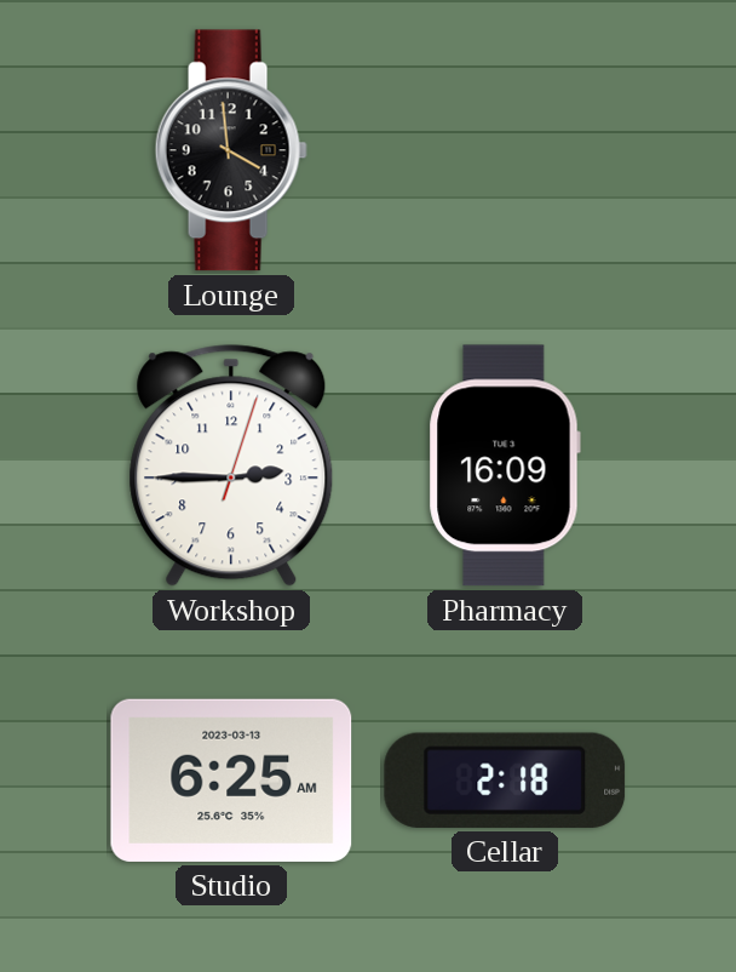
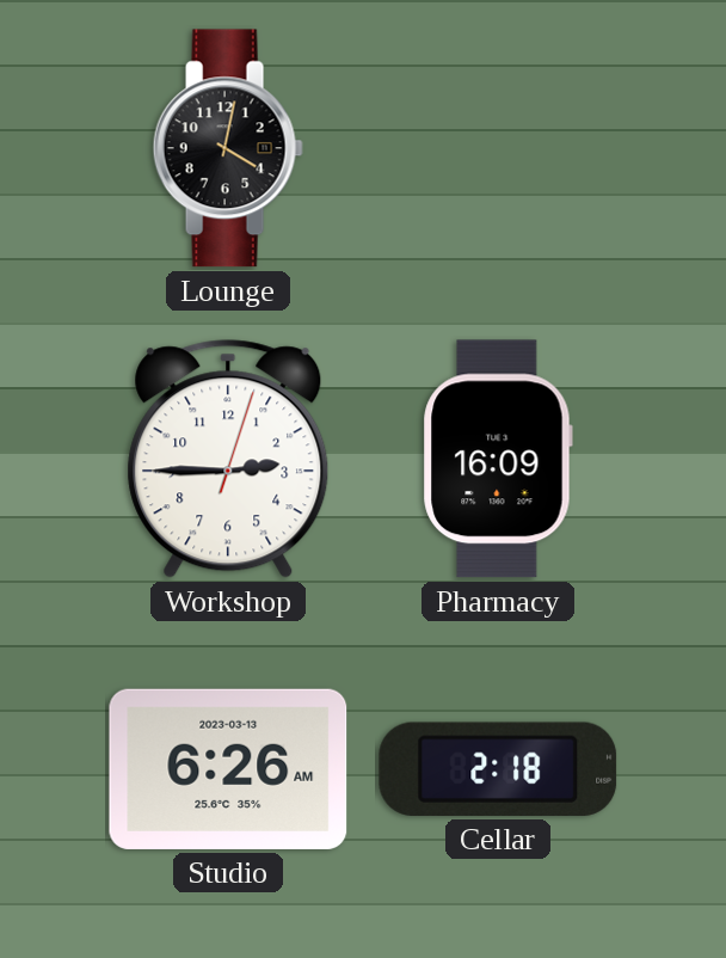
Lounge: 3:59 -> 4:02 (228, 148)
Studio: 6:25 -> 6:26 (228, 769)
